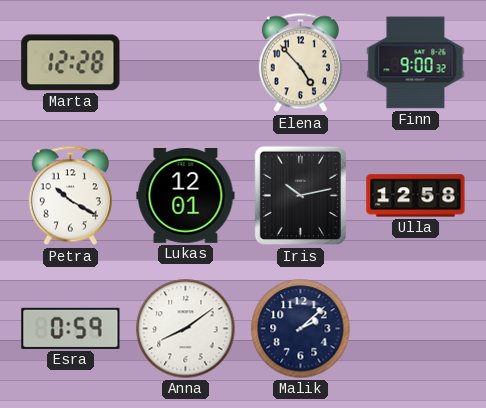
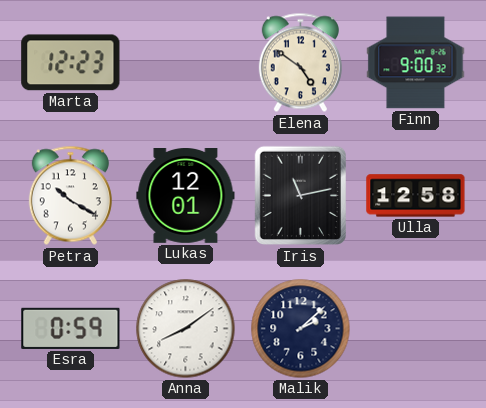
Marta: 12:28 -> 12:23 (71, 63)
Elena: 4:53 -> 4:51 (300, 63)
Iris: 10:13 -> 11:13 (300, 196)
